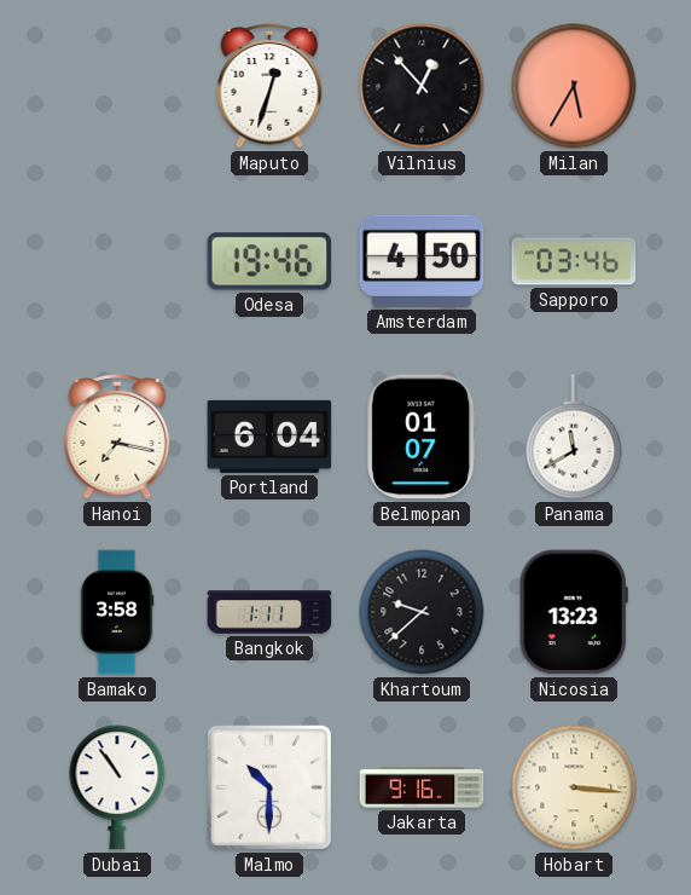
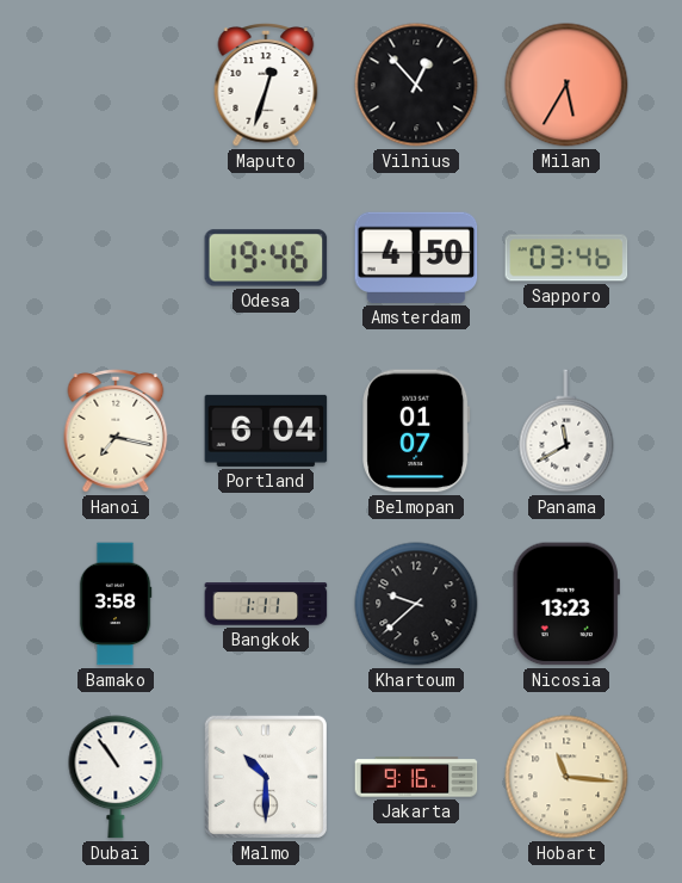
Hobart: 3:16 -> 11:16 (566, 777)
